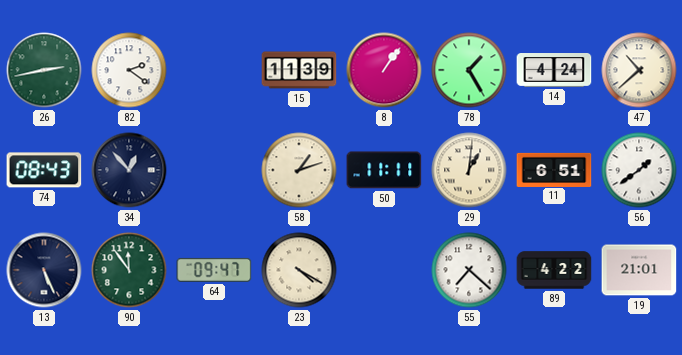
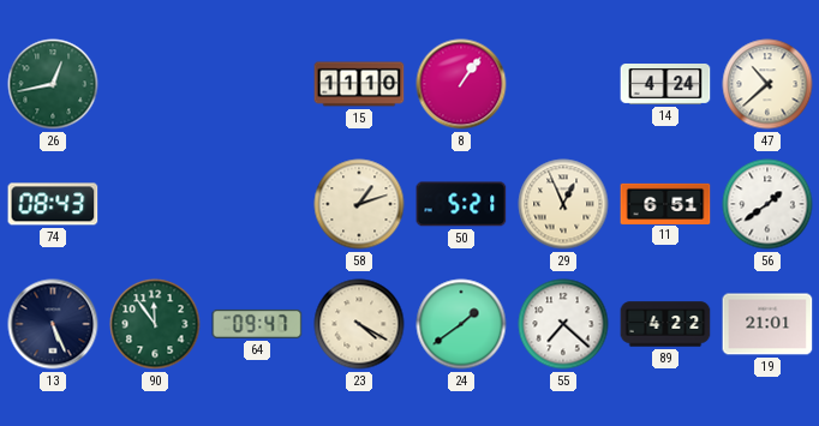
26: 2:43 -> 12:43 (53, 84)
82: 2:21 -> none (129, 70)
15: 11:39 -> 11:10 (359, 84)
78: 1:25 -> none (469, 70)
34: 12:53 -> none (129, 170)
50: 11:11 -> 5:21 (461, 204)
29: 1:01 -> 12:56 (563, 204)
24: none -> 1:39 (461, 324)
